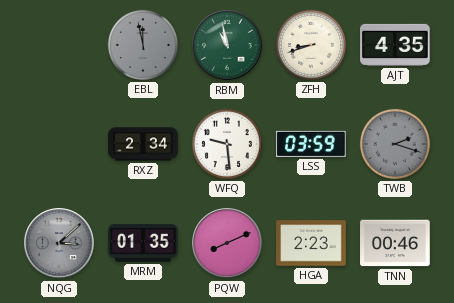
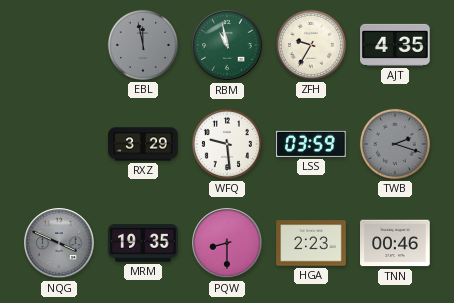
ZFH: 8:42 -> 9:35 (311, 45)
RXZ: 2:34 -> 3:29 (143, 144)
NQG: 3:08 -> 3:49 (59, 243)
MRM: 01:35 -> 19:35 (143, 243)
PQW: 8:11 -> 8:30 (227, 243)
